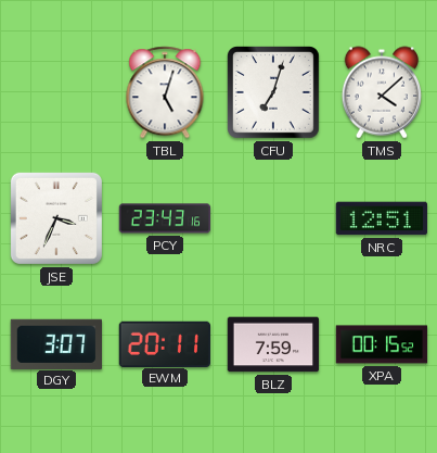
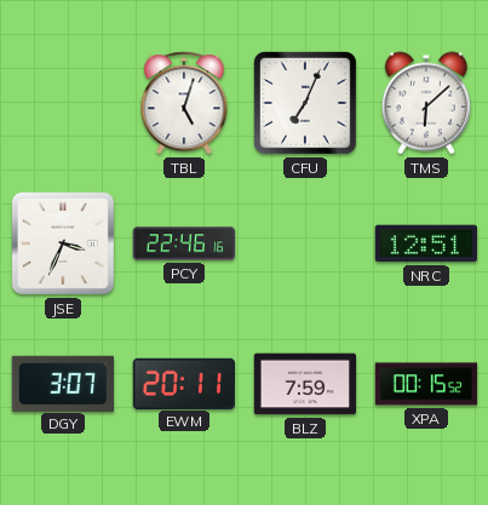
CFU: 7:03 -> 7:04 (306, 104)
TMS: 4:08 -> 6:08 (425, 103)
PCY: 23:43 -> 22:46 (184, 243)
